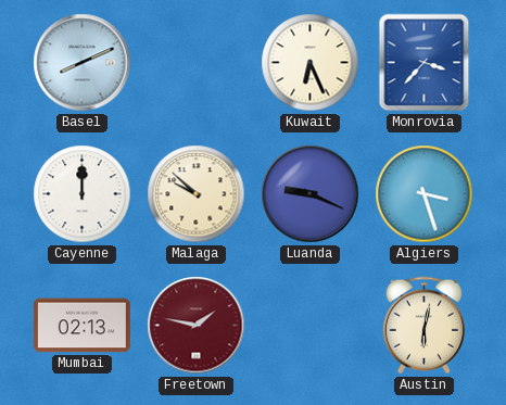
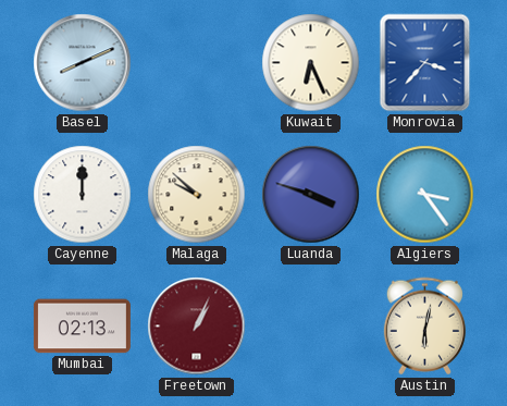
Luanda: 9:19 -> 3:48 (311, 195)
Algiers: 3:27 -> 3:24 (425, 195)
Freetown: 1:47 -> 1:04 (197, 327)
